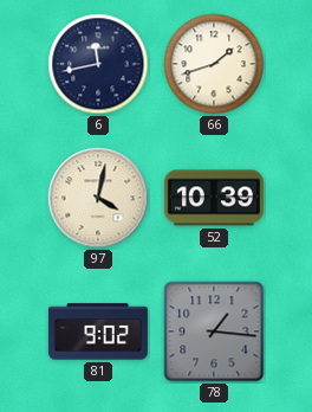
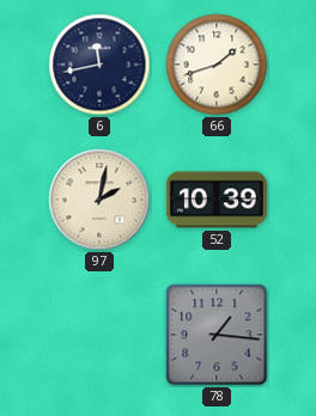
97: 4:02 -> 2:02 (99, 200)
81: 9:02 -> none (98, 331)
